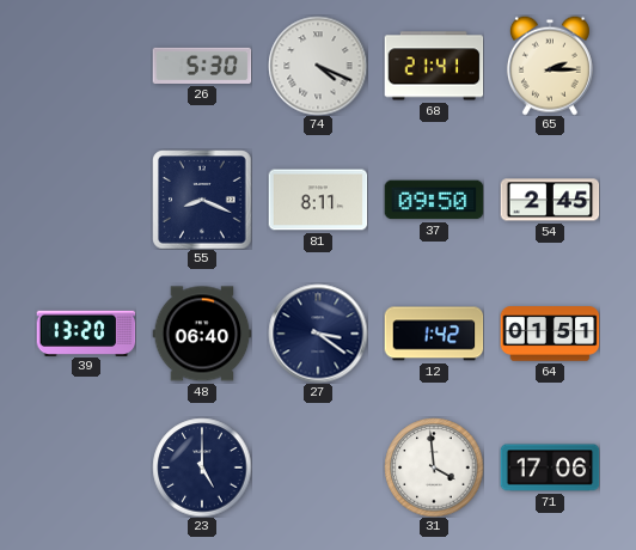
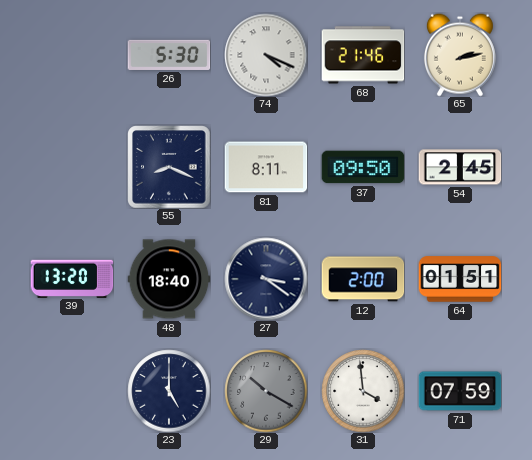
68: 21:41 -> 21:46 (363, 55)
65: 2:15 -> 2:13 (460, 55)
48: 06:40 -> 18:40 (169, 279)
12: 1:42 -> 2:00 (363, 279)
29: none -> 10:20 (266, 391)
71: 17:06 -> 07:59 (460, 391)
